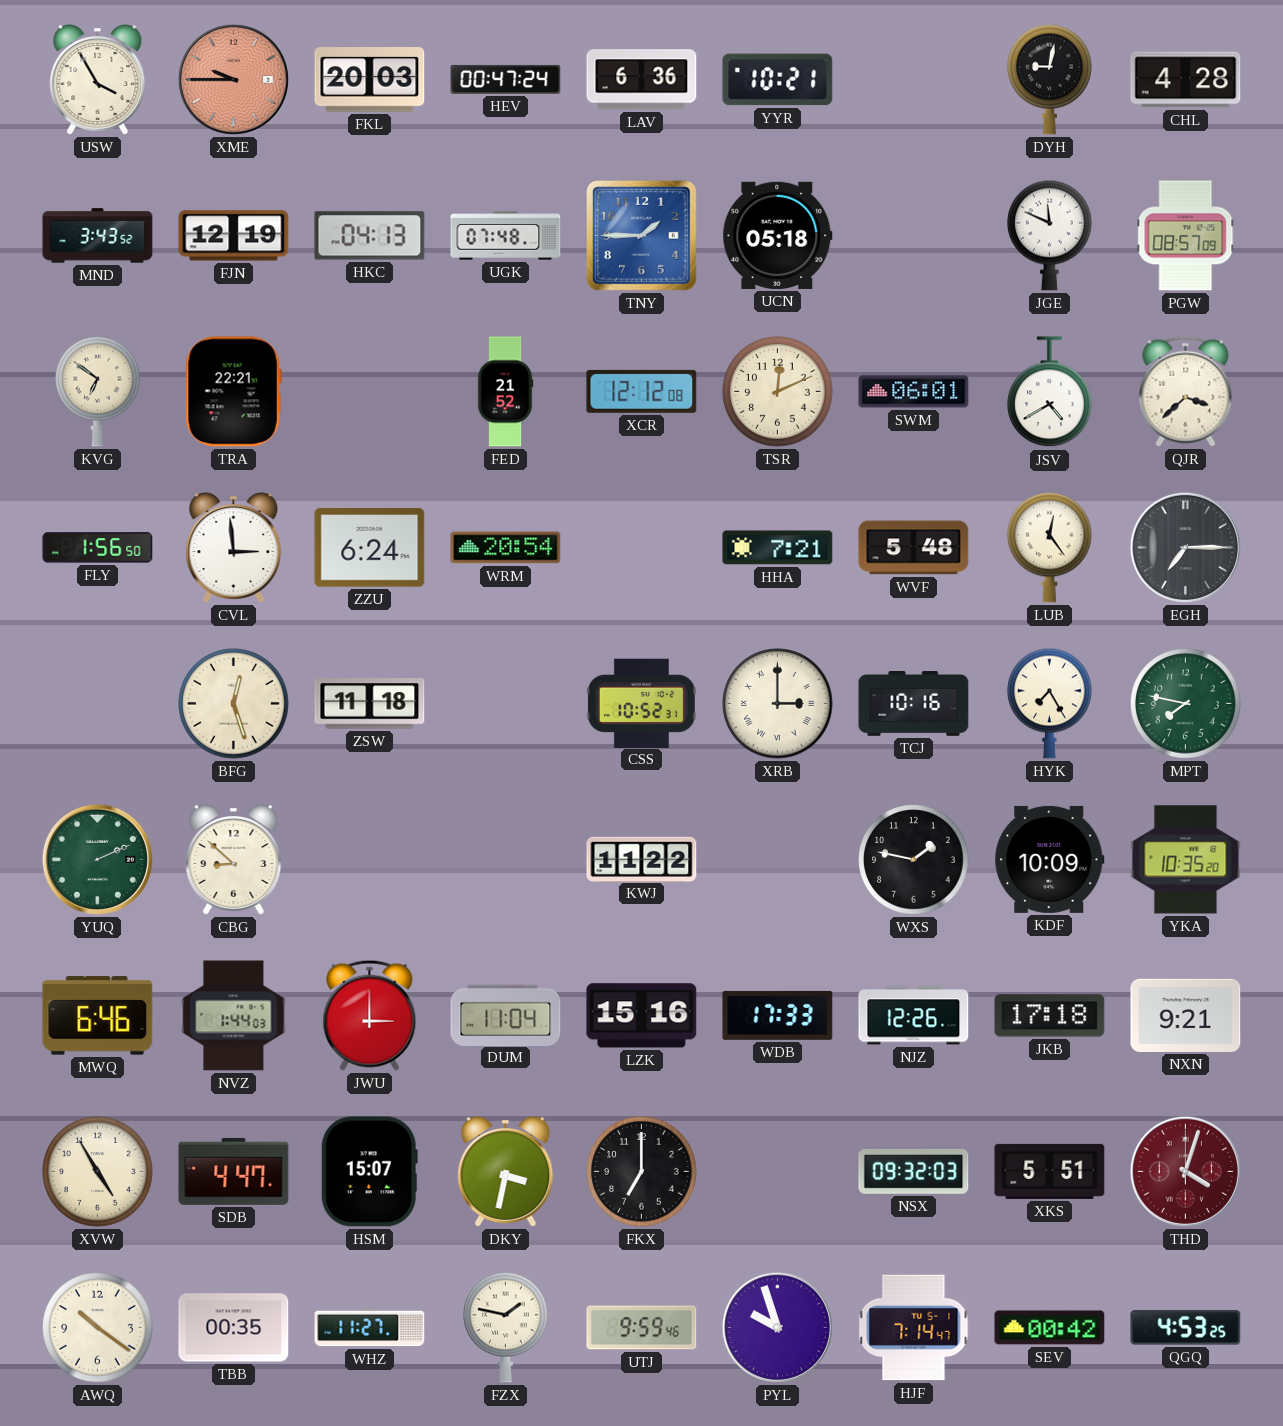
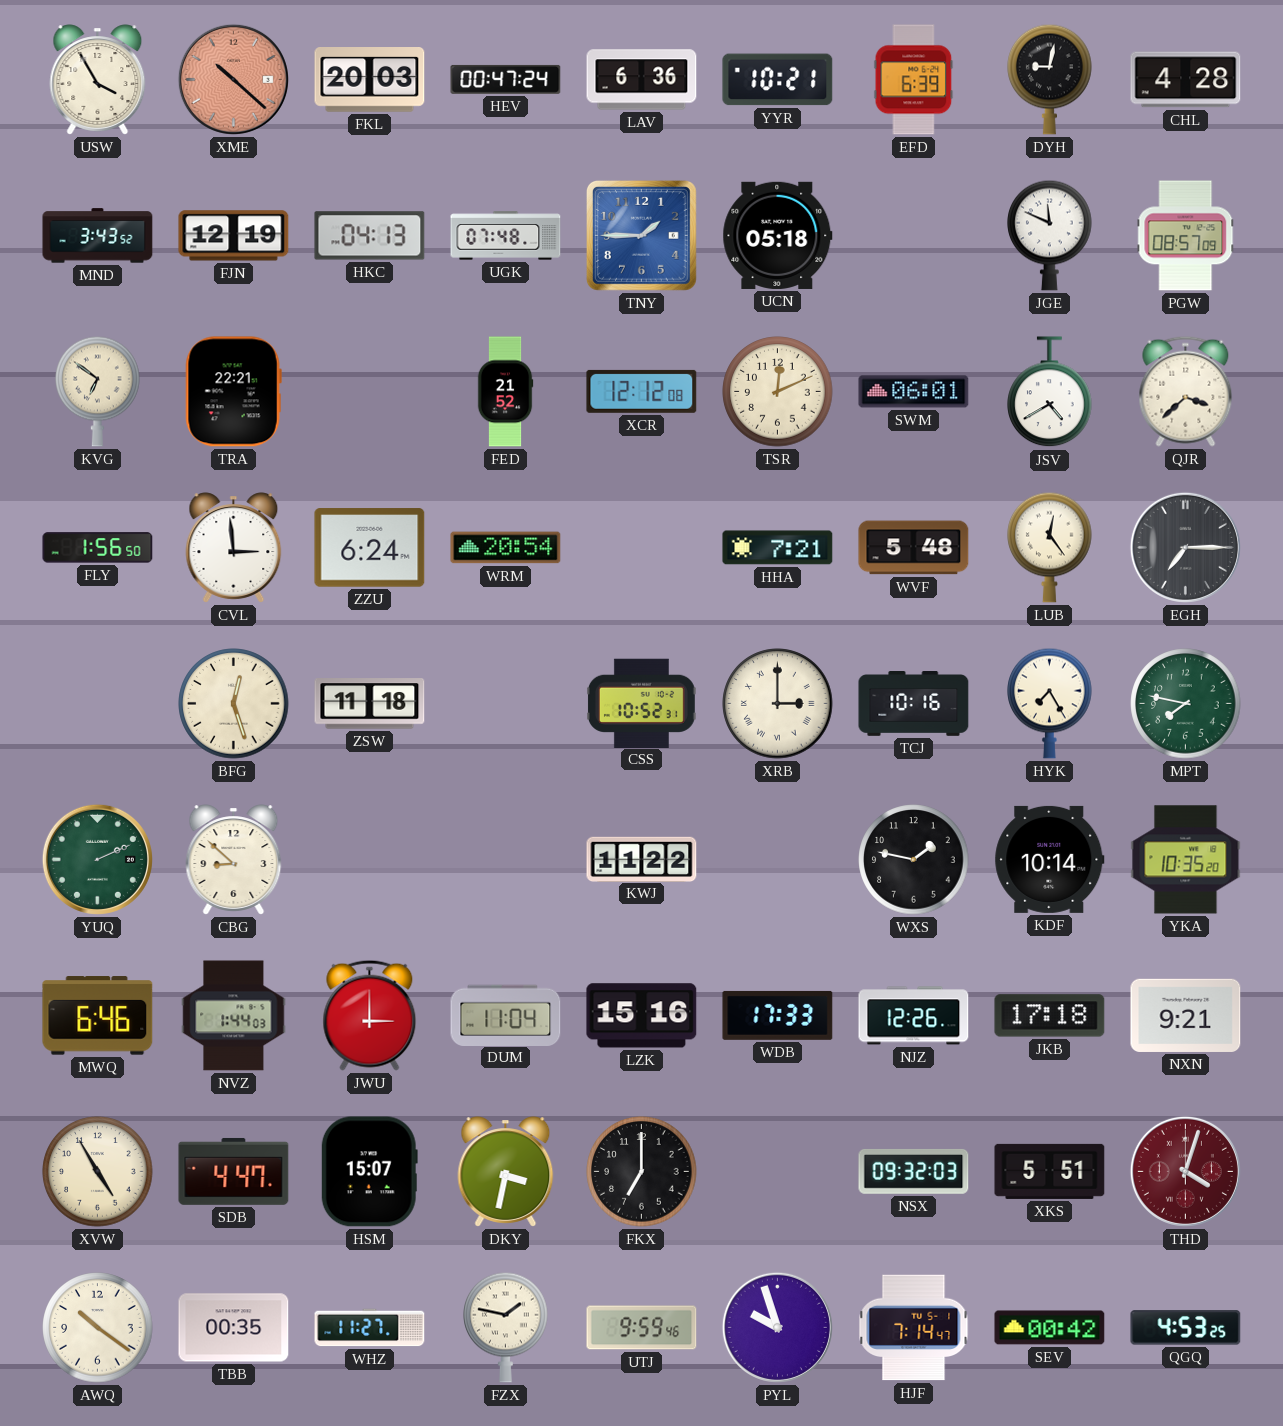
XME: 9:45 -> 10:22 (233, 79)
EFD: none -> 6:39 (914, 80)
KDF: 10:09 -> 10:14 (1050, 859)
